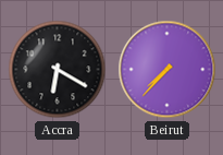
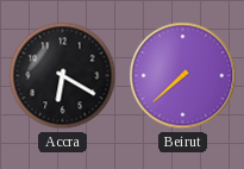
Beirut: 7:37 -> 7:38 (183, 76)
